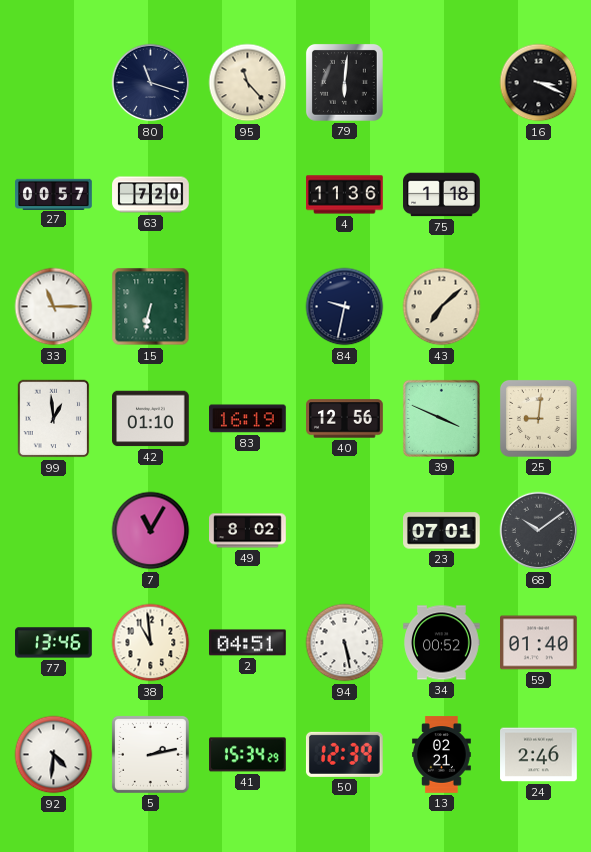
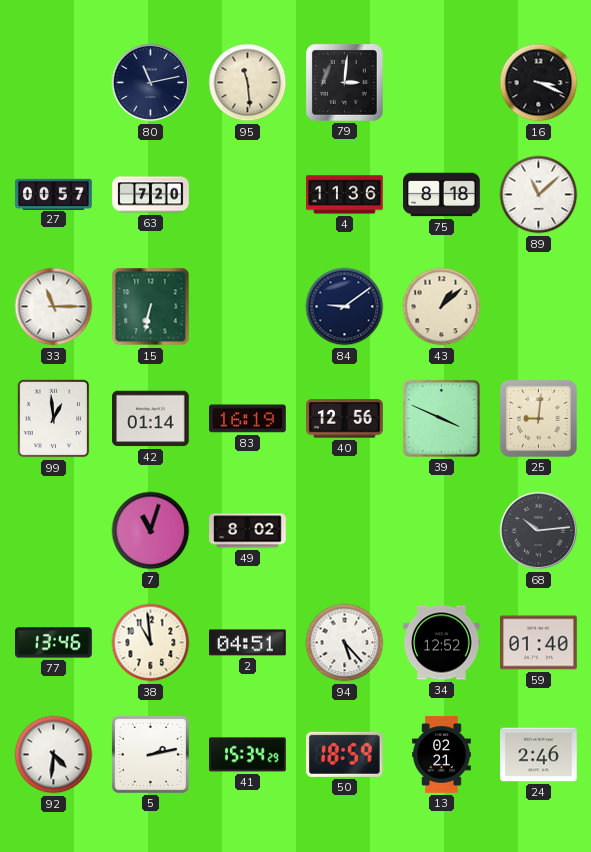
80: 11:18 -> 11:13 (151, 83)
95: 11:23 -> 11:29 (248, 83)
79: 6:01 -> 3:01 (345, 83)
75: 1:18 -> 8:18 (442, 195)
89: none -> 11:08 (539, 195)
84: 9:32 -> 9:09 (345, 307)
43: 7:08 -> 1:08 (442, 307)
42: 01:10 -> 01:14 (151, 419)
7: 11:05 -> 11:03 (151, 531)
23: 07:01 -> none (442, 531)
68: 10:09 -> 10:14 (539, 531)
94: 5:28 -> 5:23 (345, 643)
34: 00:52 -> 12:52 (442, 643)
50: 12:39 -> 18:59 (344, 754)
